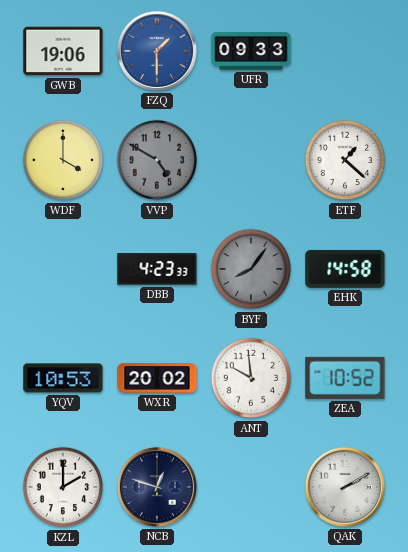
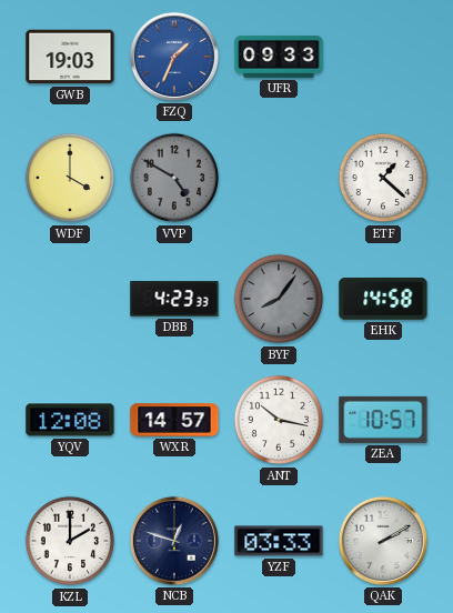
GWB: 19:06 -> 19:03 (70, 57)
FZQ: 1:30 -> 1:34 (174, 57)
YQV: 10:53 -> 12:08 (70, 420)
WXR: 20:02 -> 14:57 (174, 420)
ANT: 9:59 -> 10:17 (279, 420)
ZEA: 10:52 -> 10:57 (383, 420)
YZF: none -> 03:33 (279, 541)
